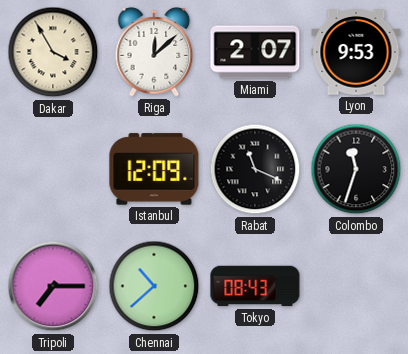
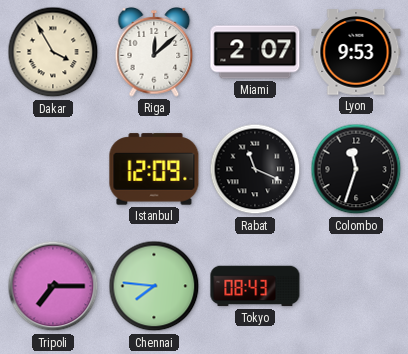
Chennai: 10:38 -> 7:46 (154, 286)
